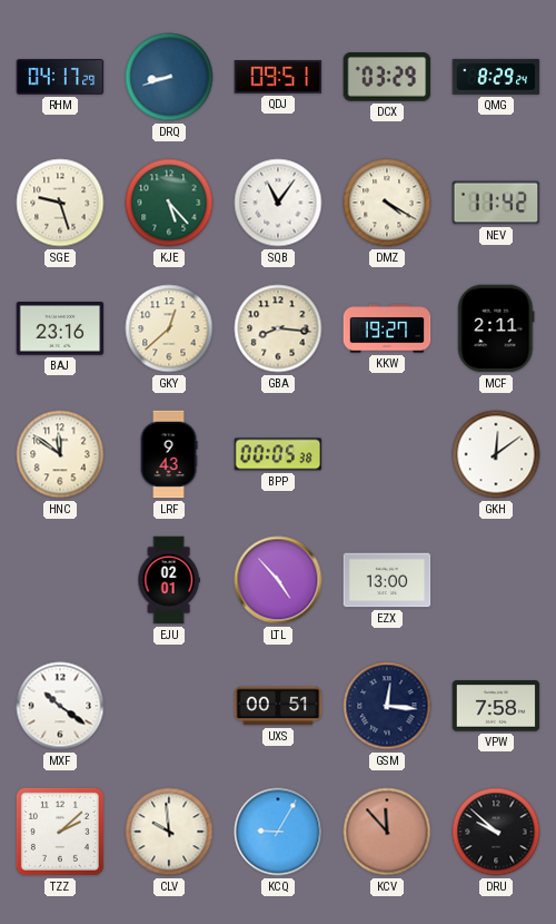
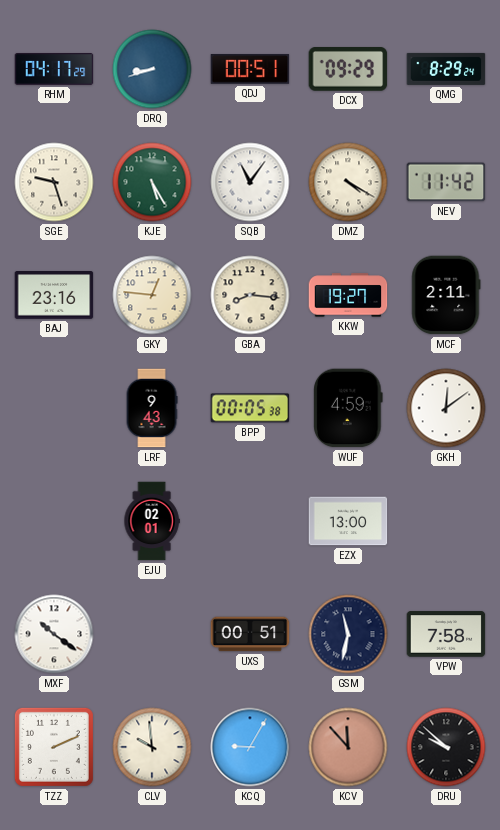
QDJ: 09:51 -> 00:51 (250, 69)
DCX: 03:29 -> 09:29 (348, 70)
KJE: 5:23 -> 5:25 (152, 182)
GKY: 12:38 -> 12:46 (152, 295)
HNC: 11:51 -> none (60, 454)
WUF: none -> 4:59 (348, 408)
LTL: 4:53 -> none (278, 580)
GSM: 12:16 -> 11:32 (348, 634)
TZZ: 2:08 -> 2:11 (54, 747)
